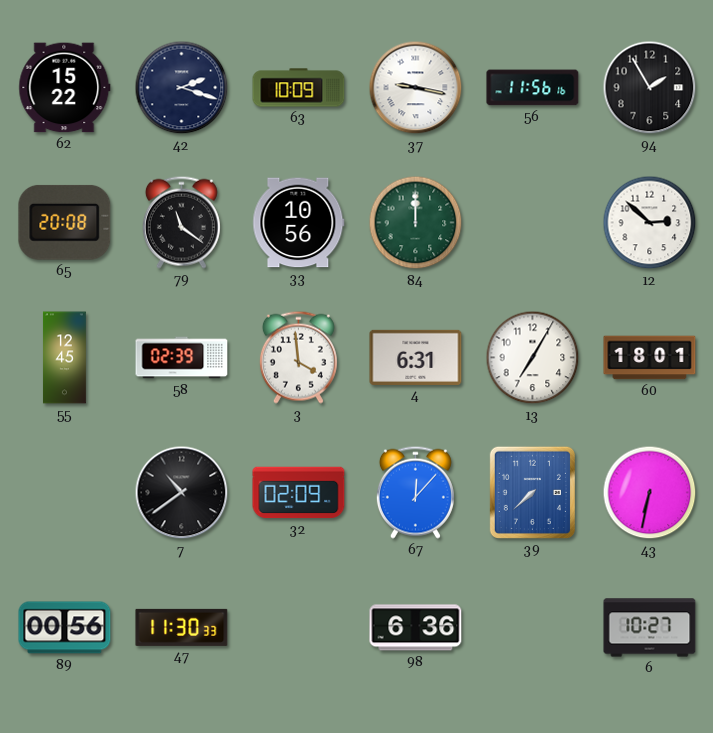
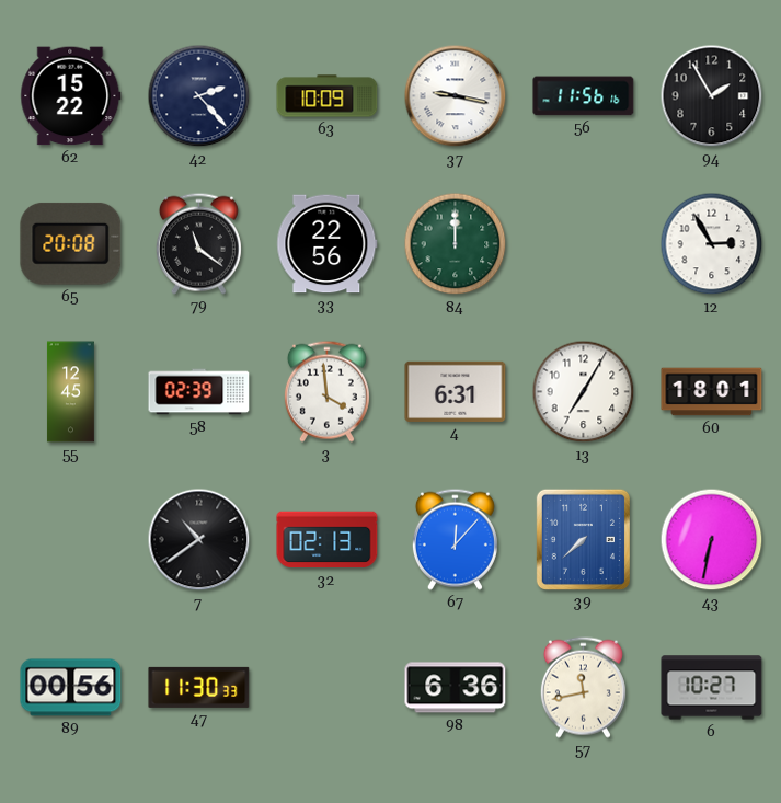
42: 2:18 -> 2:23 (199, 96)
33: 10:56 -> 22:56 (328, 244)
12: 2:52 -> 2:55 (712, 244)
32: 02:09 -> 02:13 (328, 540)
57: none -> 11:43 (583, 687)
